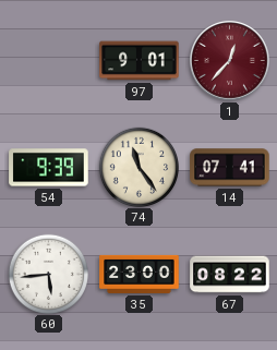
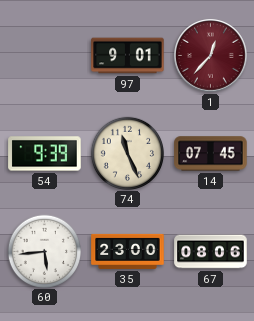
74: 11:24 -> 11:26 (127, 153)
14: 07:41 -> 07:45 (211, 154)
67: 08:22 -> 08:06 (211, 252)
